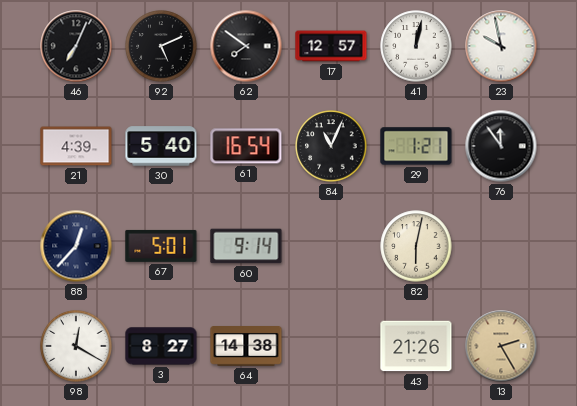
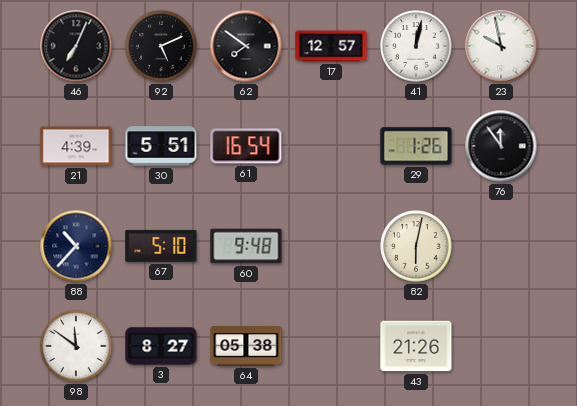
30: 5:40 -> 5:51 (161, 146)
84: 11:04 -> none (331, 146)
29: 1:21 -> 1:26 (416, 146)
88: 12:37 -> 10:37 (76, 246)
67: 5:01 -> 5:10 (161, 246)
60: 9:14 -> 9:48 (246, 246)
98: 12:20 -> 11:51 (76, 346)
64: 14:38 -> 05:38 (246, 347)
13: 2:25 -> none (501, 346)
